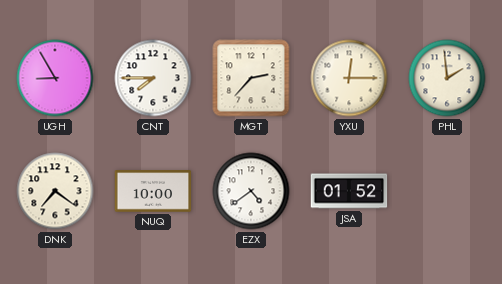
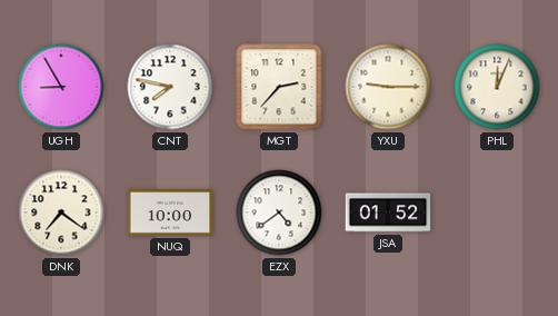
CNT: 7:45 -> 7:47 (170, 87)
YXU: 12:15 -> 9:15 (388, 87)
PHL: 1:59 -> 12:04 (497, 87)
